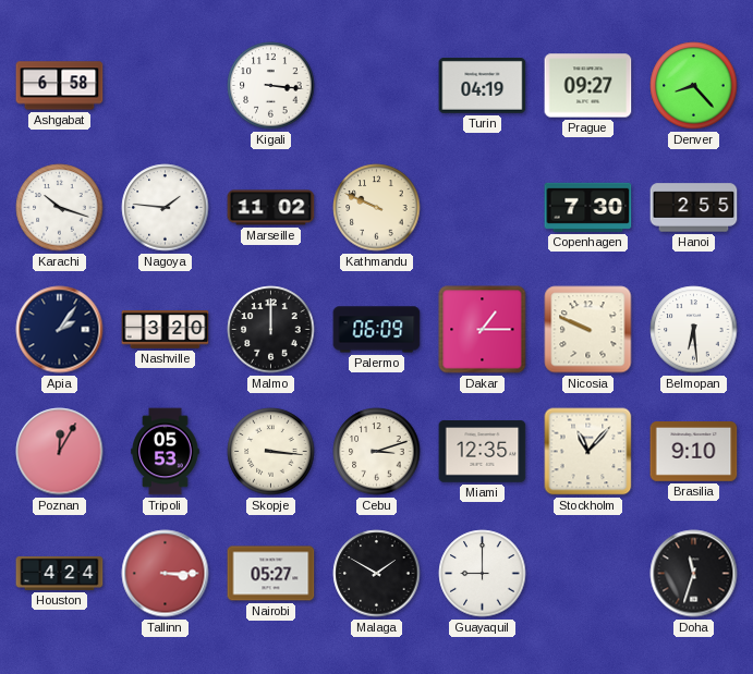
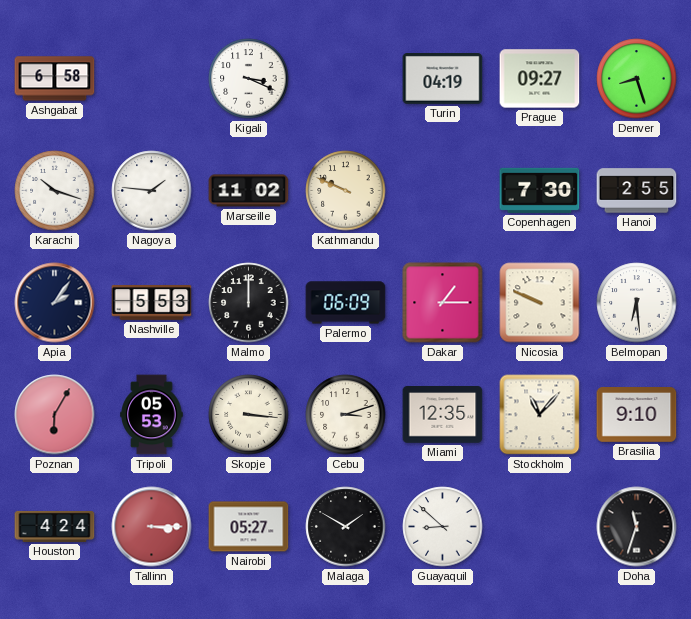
Kigali: 3:16 -> 3:19 (249, 79)
Denver: 8:23 -> 8:27 (637, 79)
Nashville: 3:20 -> 5:53 (152, 303)
Poznan: 12:05 -> 6:05 (55, 415)
Guayaquil: 9:00 -> 8:52 (443, 527)
